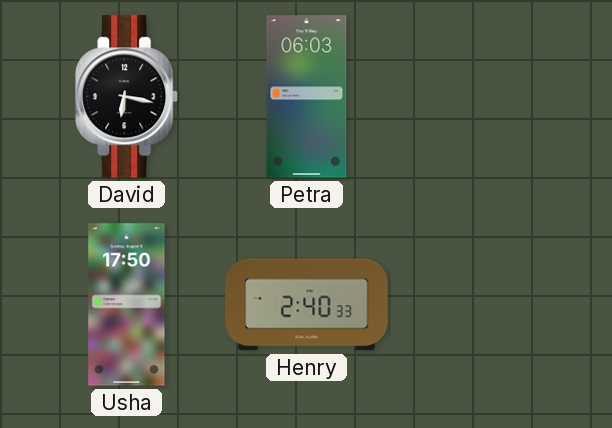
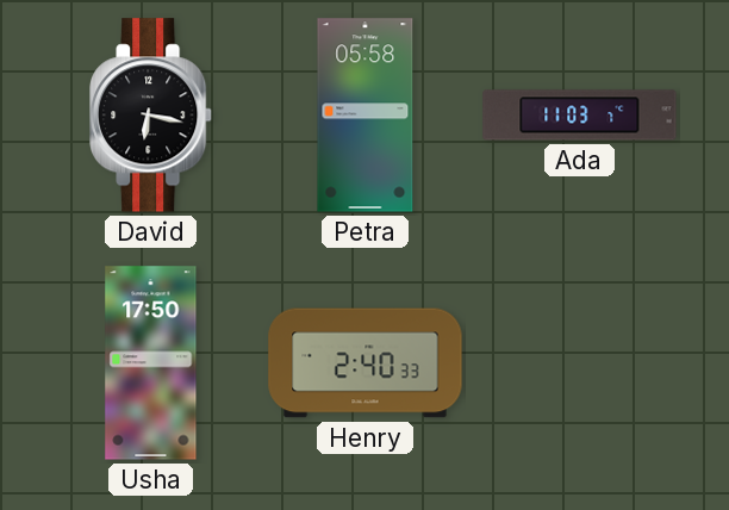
Petra: 06:03 -> 05:58 (366, 116)
Ada: none -> 11:03 (580, 116)
